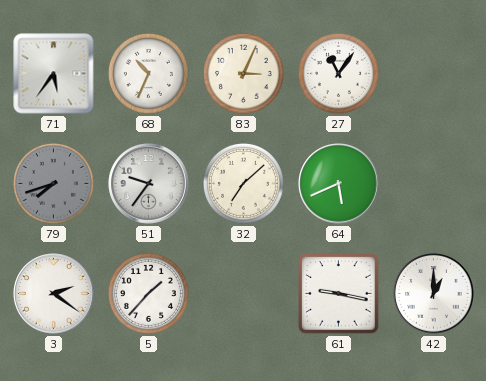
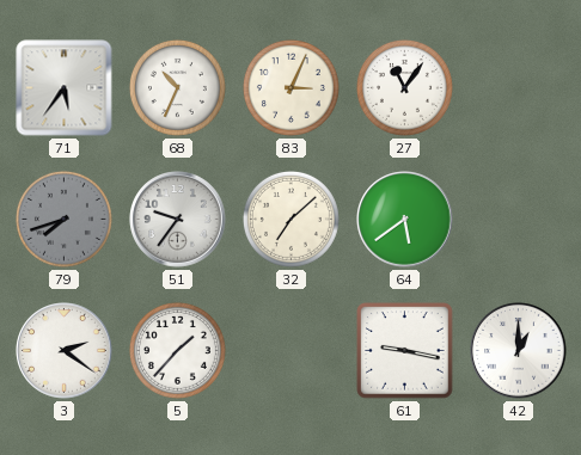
64: 5:41 -> 5:39 (405, 220)
